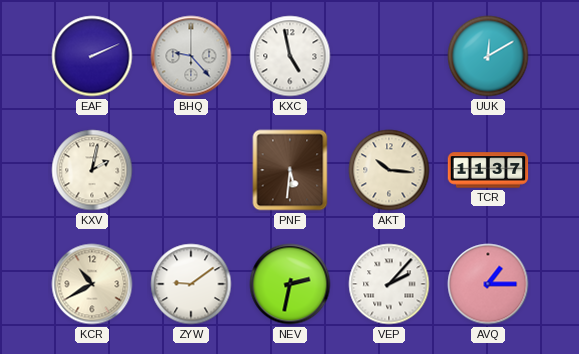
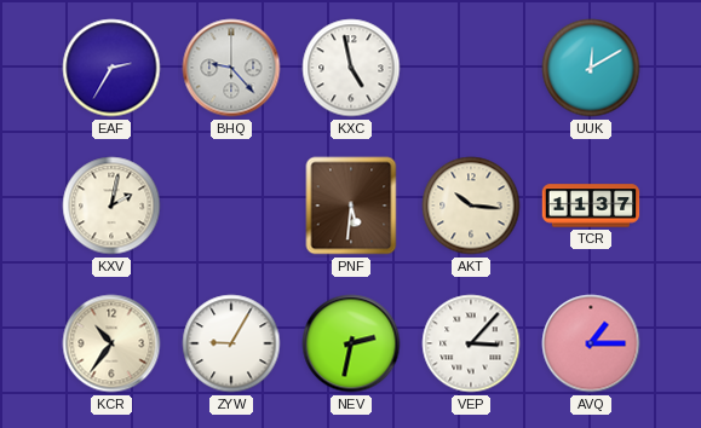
EAF: 2:11 -> 2:35 (111, 68)
KCR: 10:40 -> 10:36 (111, 343)
ZYW: 9:09 -> 9:05 (231, 343)
VEP: 2:07 -> 3:07 (471, 343)
